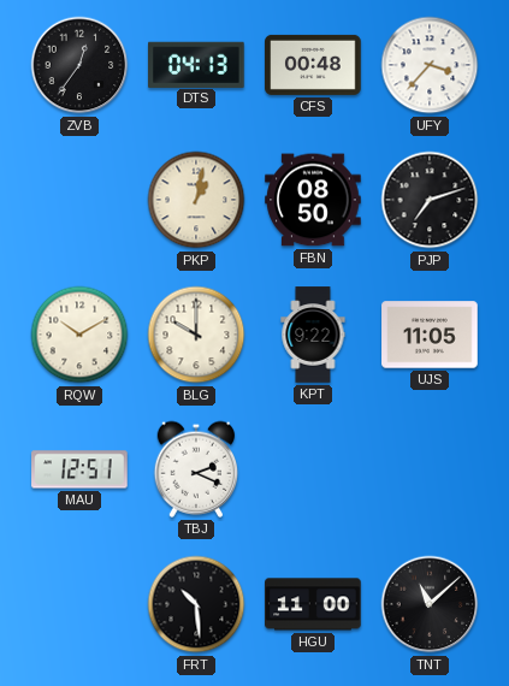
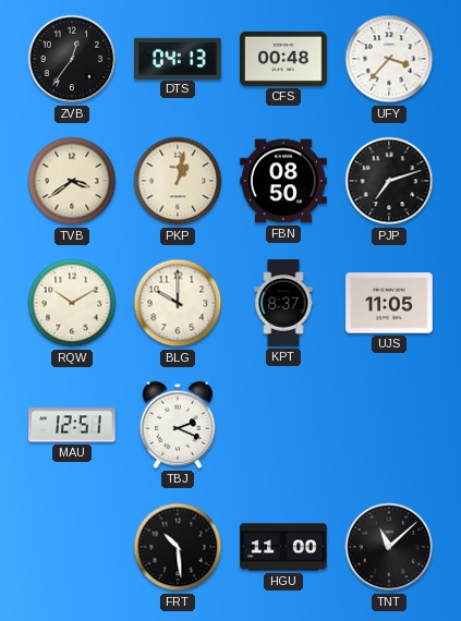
TVB: none -> 3:39 (72, 181)
KPT: 9:22 -> 8:37 (283, 303)
